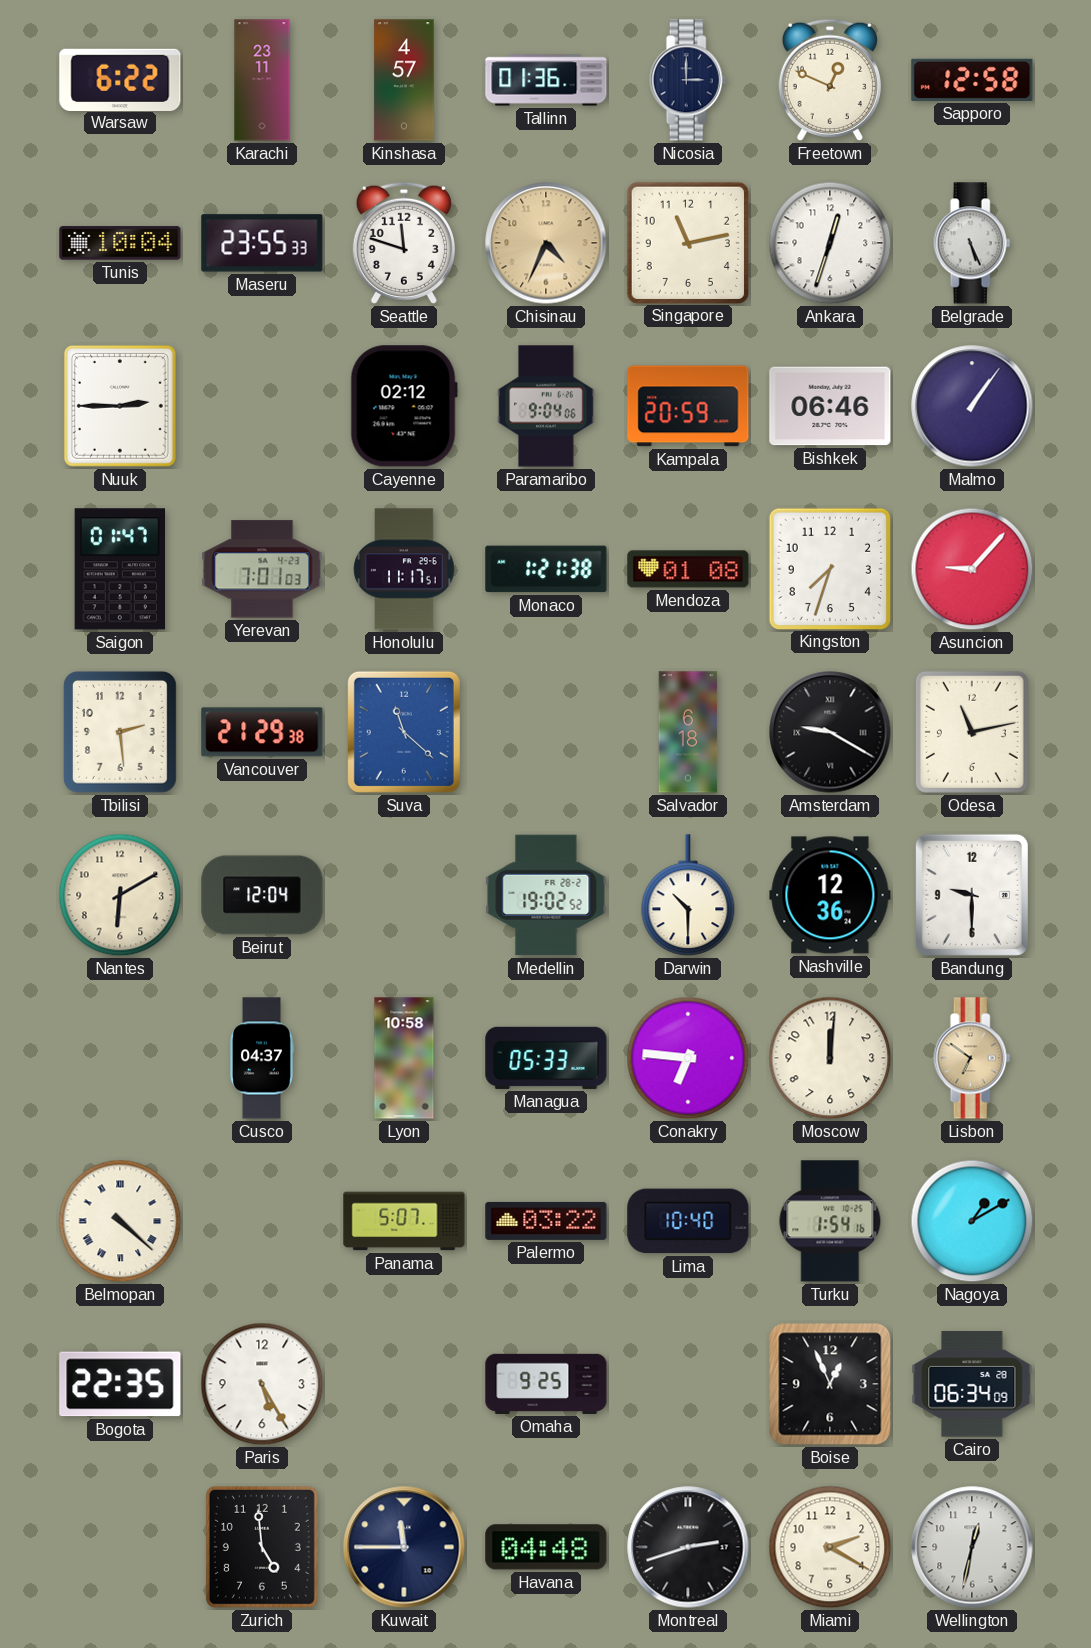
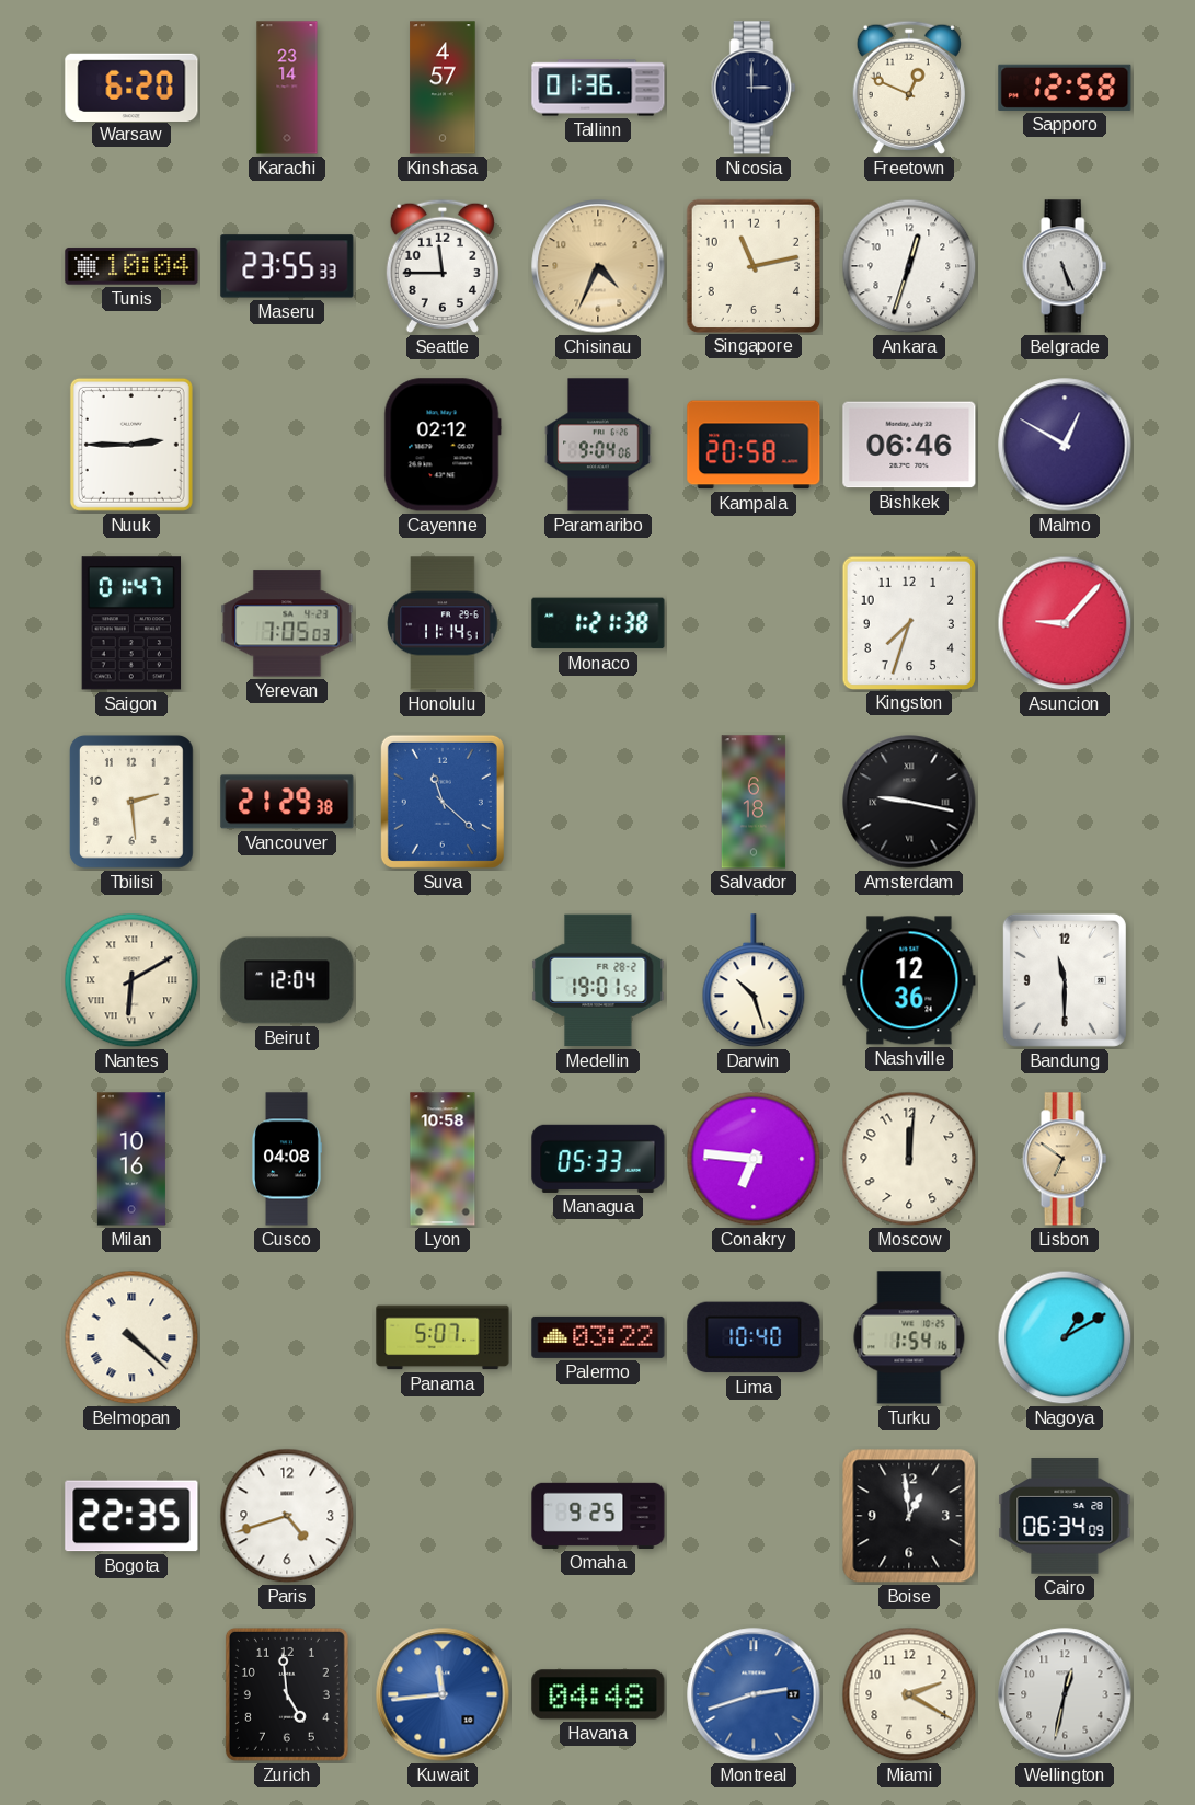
Warsaw: 6:22 -> 6:20 (131, 87)
Karachi: 23:11 -> 23:14 (287, 88)
Seattle: 11:48 -> 11:45 (443, 266)
Kampala: 20:59 -> 20:58 (754, 445)
Malmo: 1:06 -> 12:50 (1065, 445)
Yerevan: 7:01 -> 7:05 (287, 623)
Honolulu: 11:17 -> 11:14 (443, 623)
Mendoza: 01:08 -> none (688, 569)
Amsterdam: 9:20 -> 9:17 (909, 802)
Odesa: 11:13 -> none (972, 732)
Nantes numerals: Arabic -> Roman (131, 980)
Medellin: 19:02 -> 19:01 (598, 980)
Darwin: 10:30 -> 10:27 (754, 981)
Bandung: 9:30 -> 11:30 (1065, 980)
Milan: none -> 10:16 (131, 1159)
Cusco: 04:37 -> 04:08 (286, 1159)
Paris: 5:25 -> 4:42 (287, 1516)
Boise: 12:56 -> 12:59 (909, 1516)
Kuwait: 11:45 -> 11:44 (443, 1694)
Kuwait dial: navy -> blue (443, 1694)
Montreal dial: black -> blue (754, 1694)
